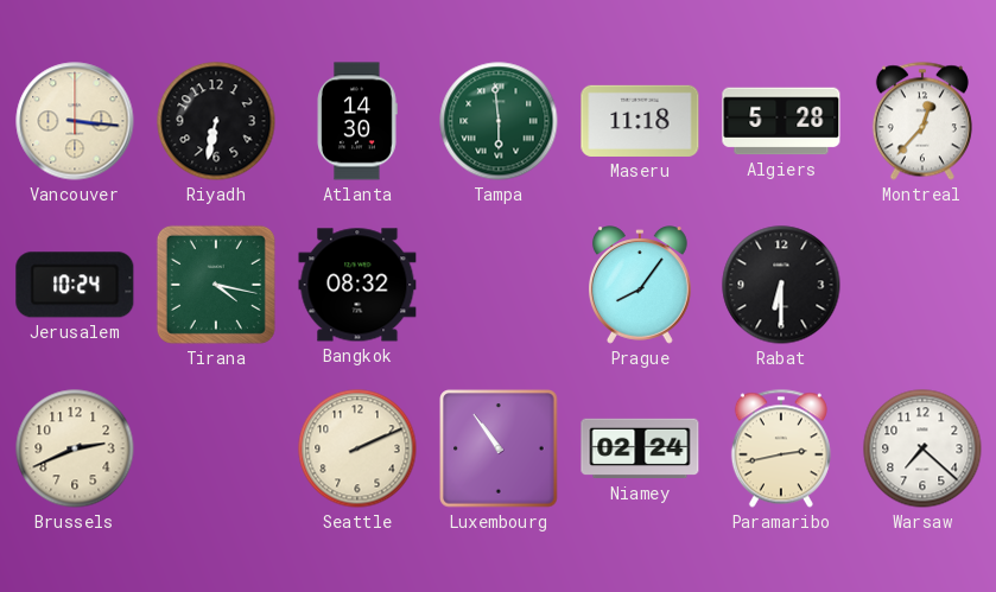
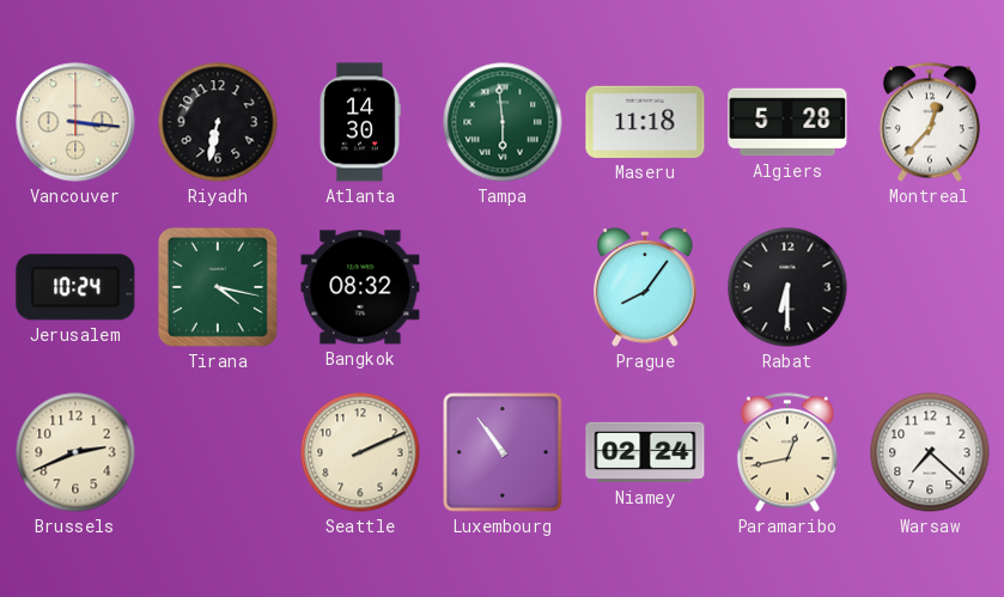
Paramaribo: 2:43 -> 12:43 (787, 452)
